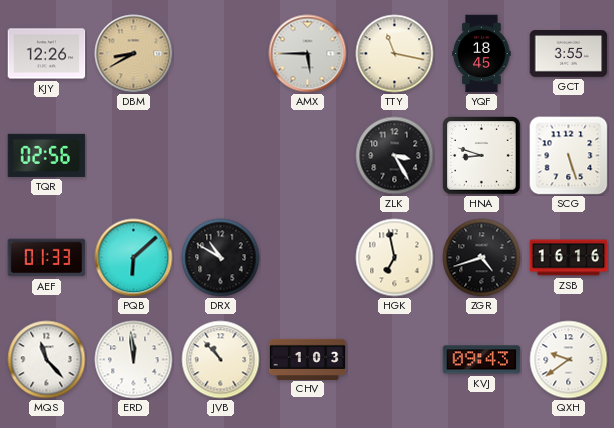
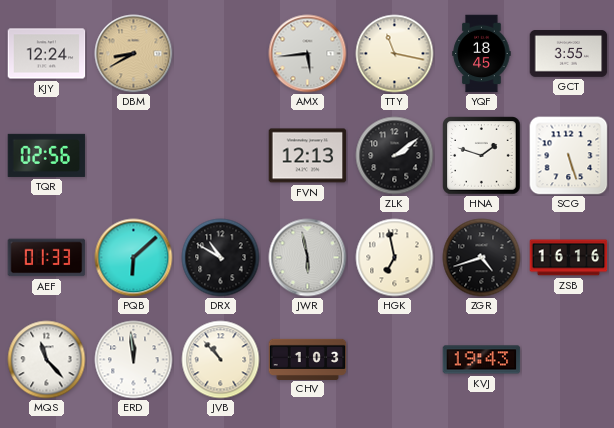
KJY: 12:26 -> 12:24 (47, 54)
AMX: 5:45 -> 5:44 (308, 54)
FVN: none -> 12:13 (308, 156)
ZLK: 3:25 -> 2:09 (395, 156)
HNA: 8:48 -> 1:48 (482, 156)
JWR: none -> 5:58 (308, 258)
KVJ: 09:43 -> 19:43 (482, 360)
QXH: 9:39 -> none (569, 360)
